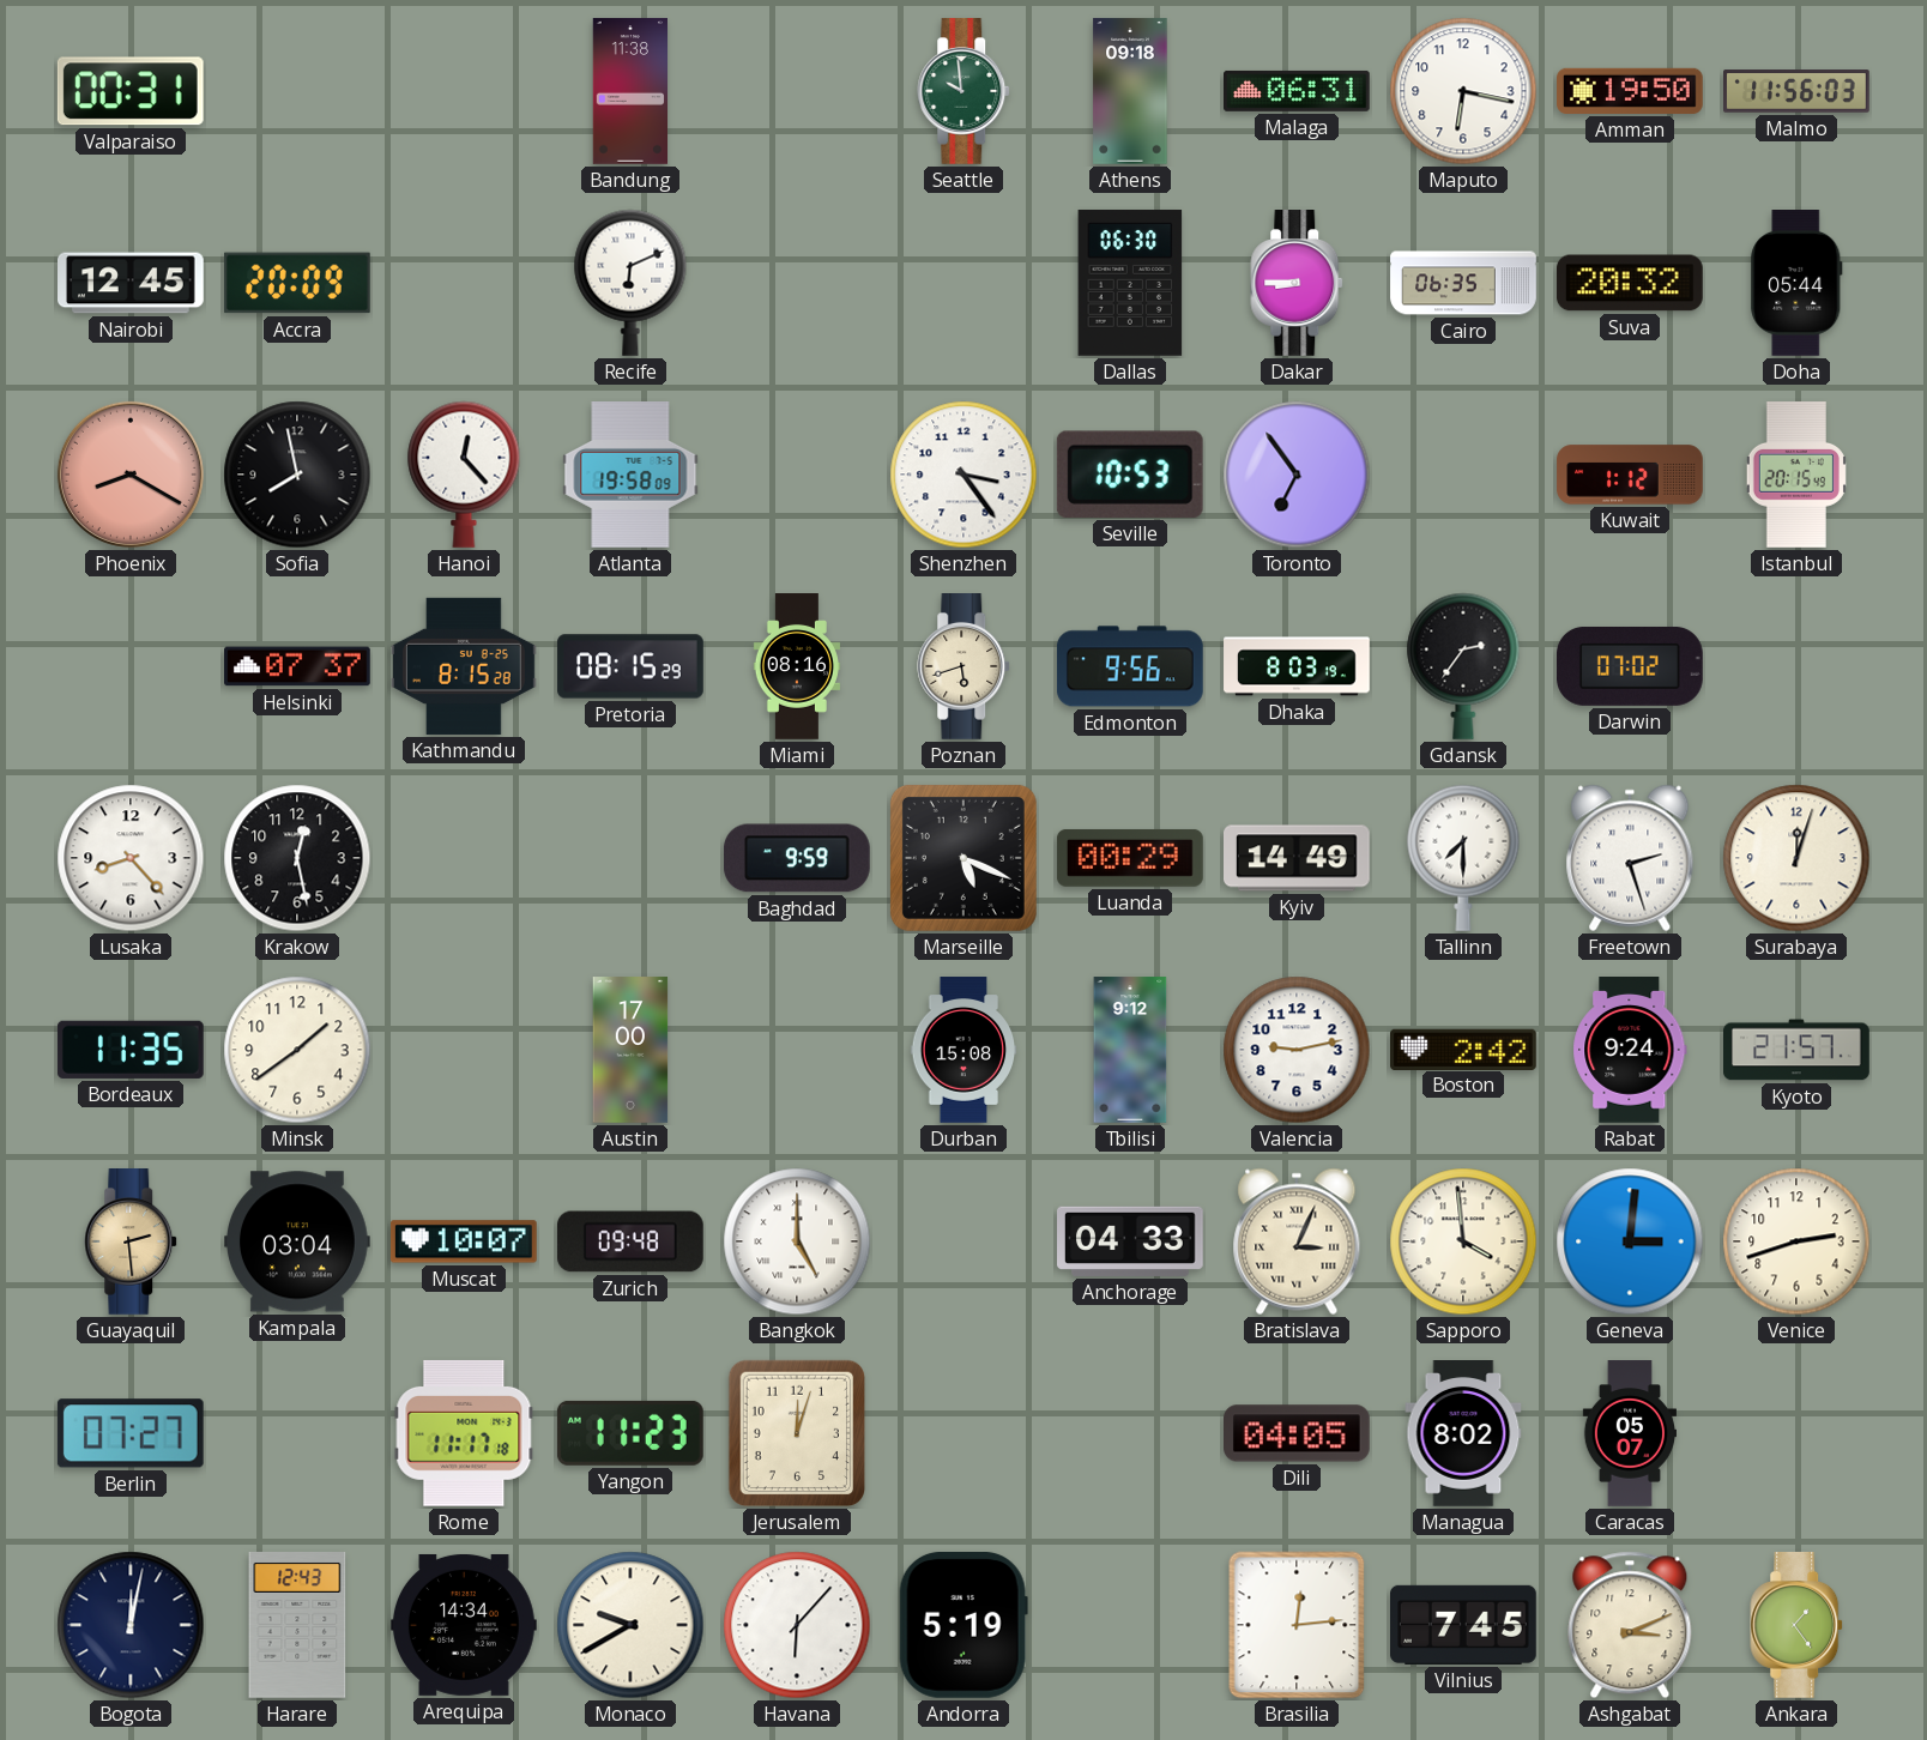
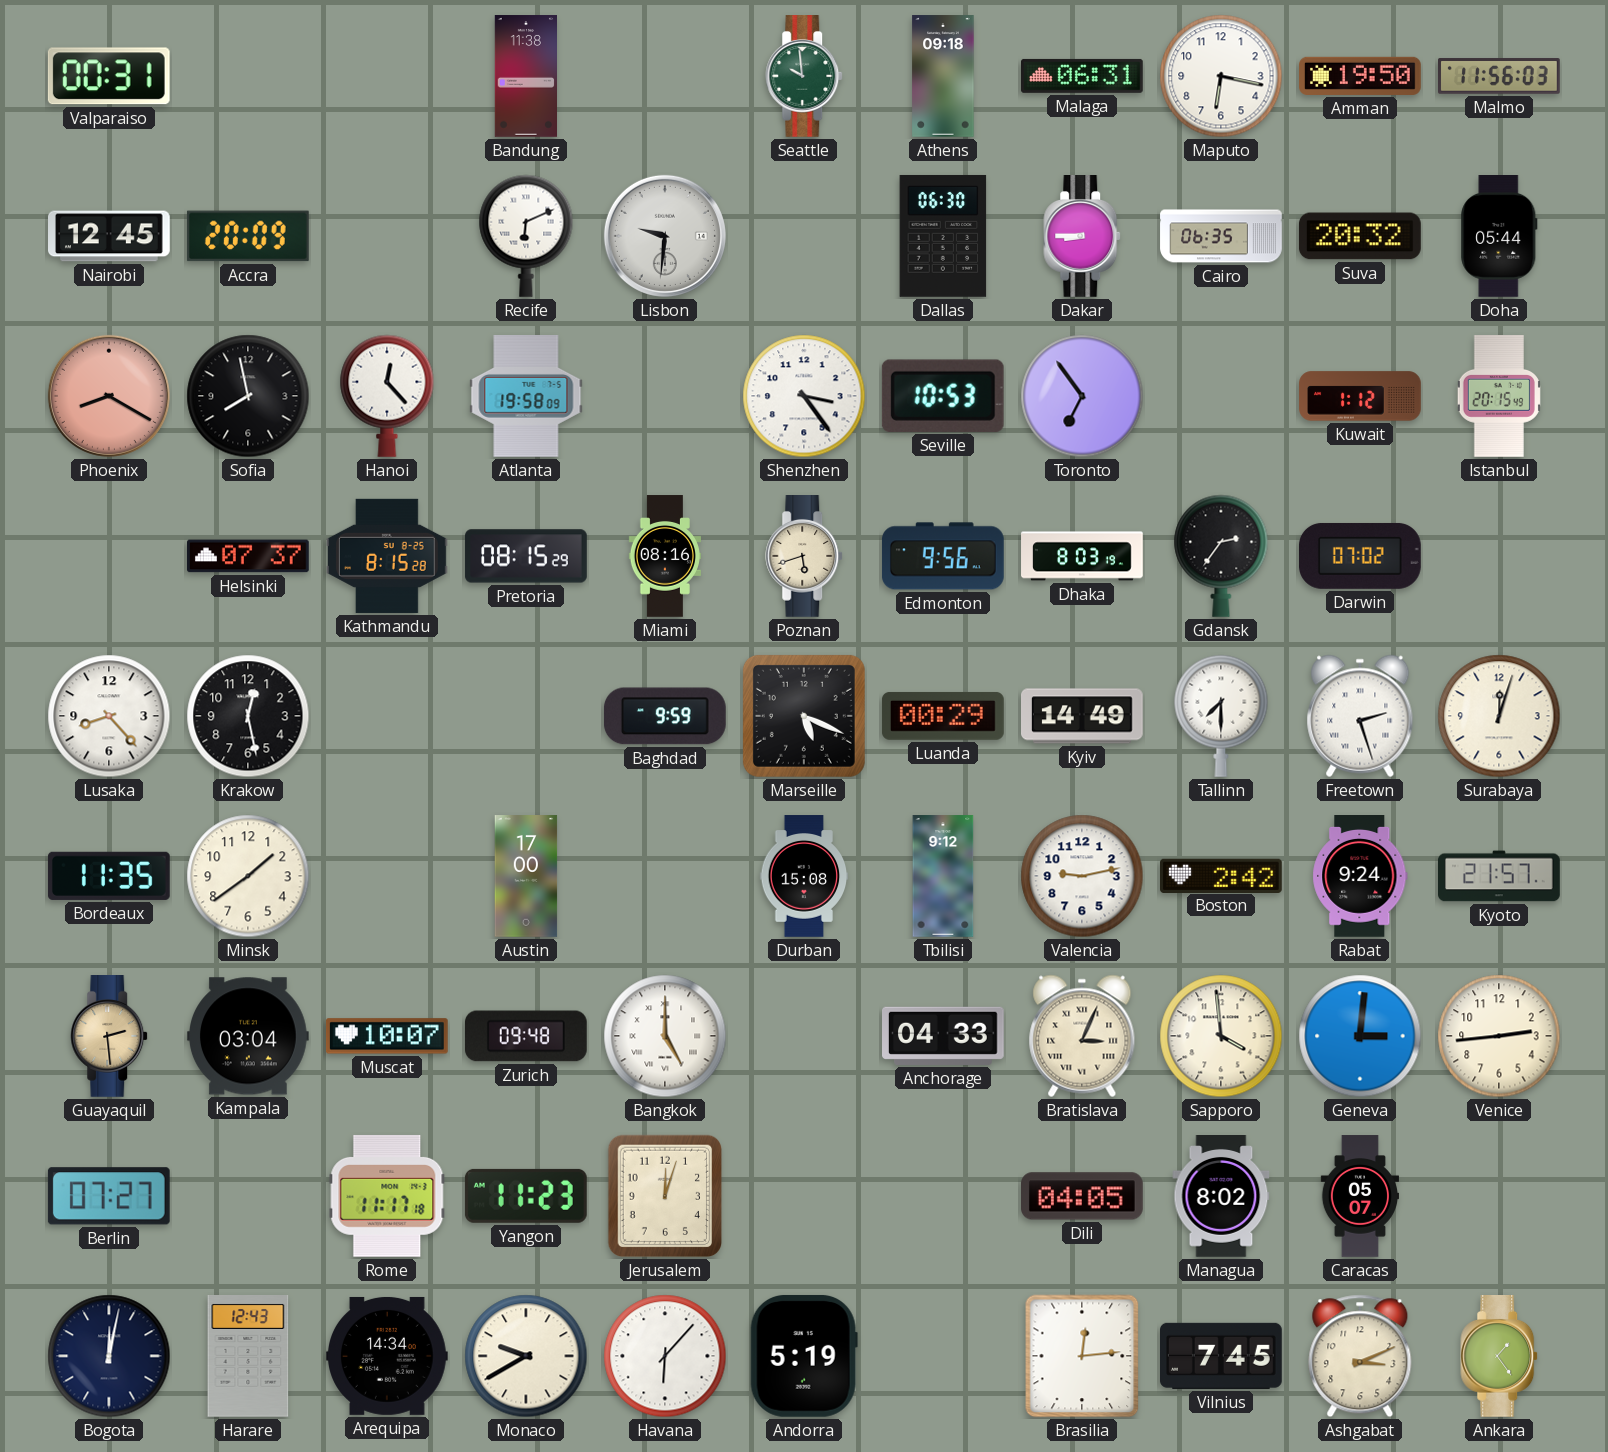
Lisbon: none -> 9:31 (665, 236)
Venice: 2:42 -> 2:44 (1499, 1036)
